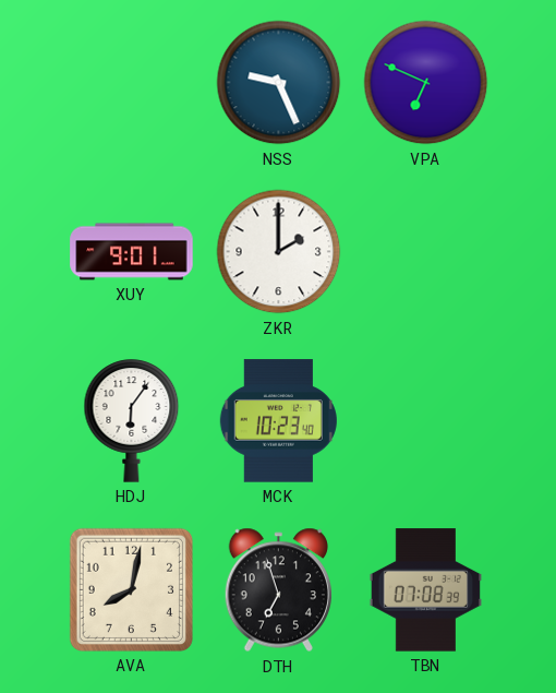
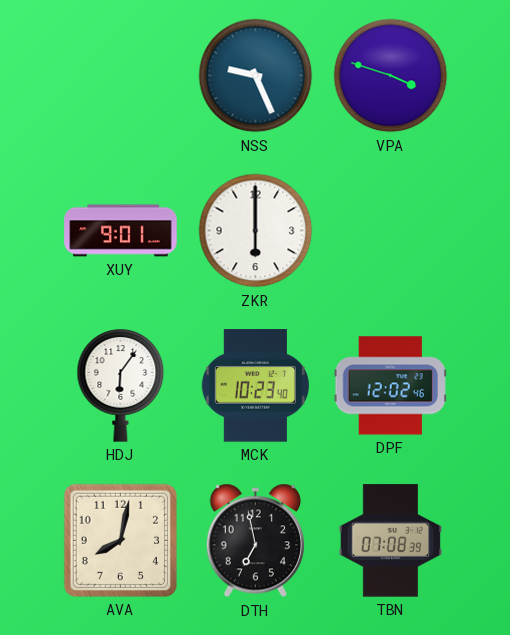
VPA: 6:49 -> 3:48 (391, 76)
ZKR: 2:00 -> 6:00 (256, 231)
DPF: none -> 12:02 (390, 386)
DTH: 6:57 -> 6:58 (255, 541)
